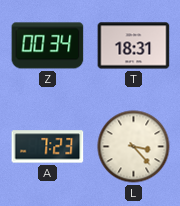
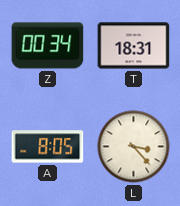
A: 7:23 -> 8:05 (48, 147)
